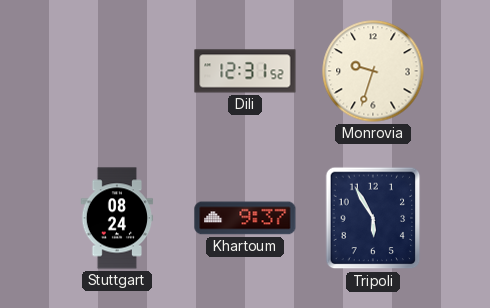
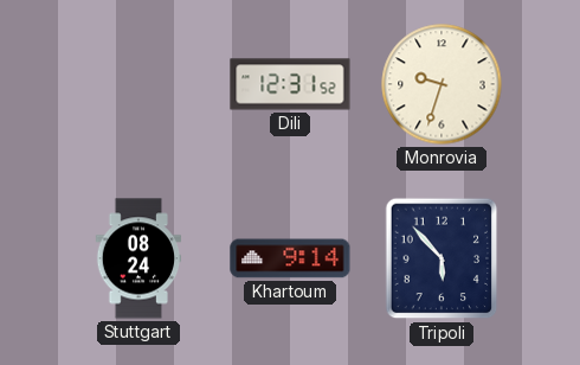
Khartoum: 9:37 -> 9:14 (290, 258)
Tripoli: 5:55 -> 5:53 (442, 258)
